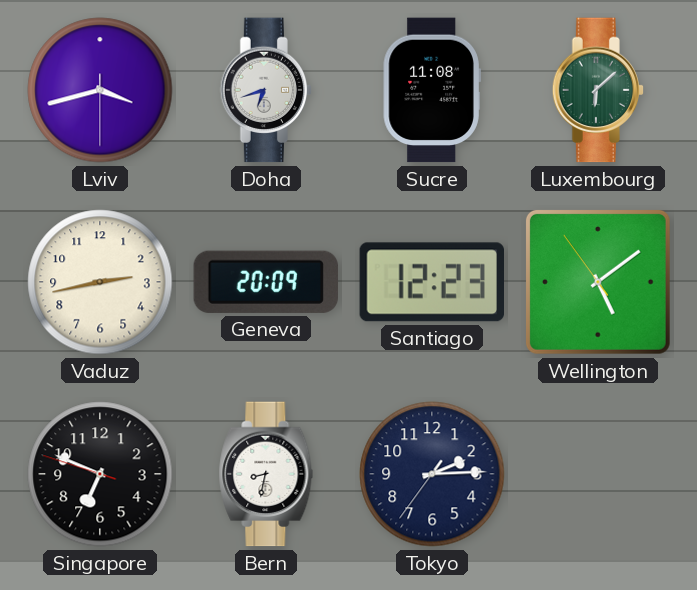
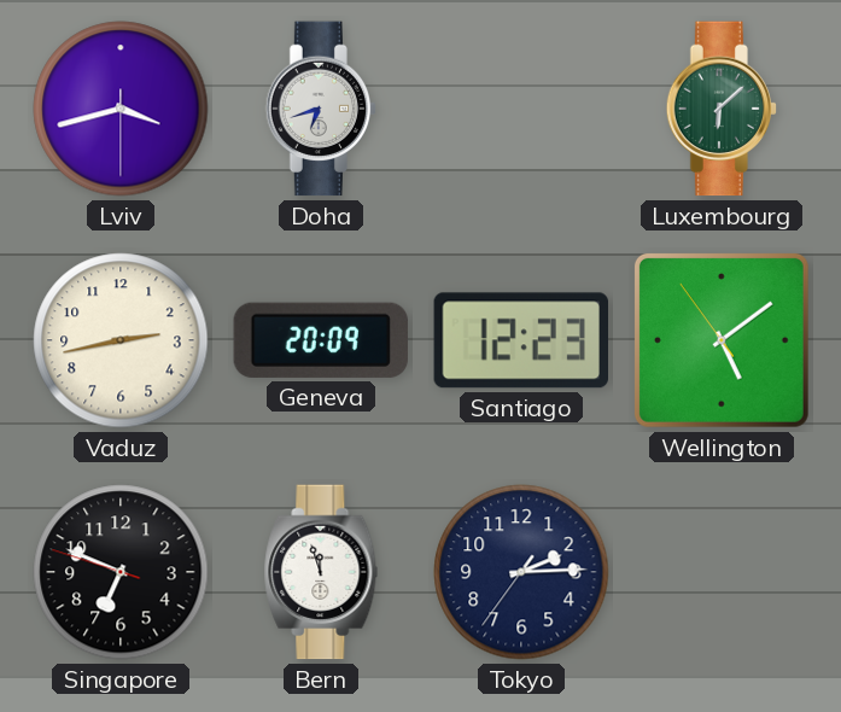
Sucre: 11:08 -> none (432, 90)
Bern: 8:32 -> 11:57 (321, 572)
